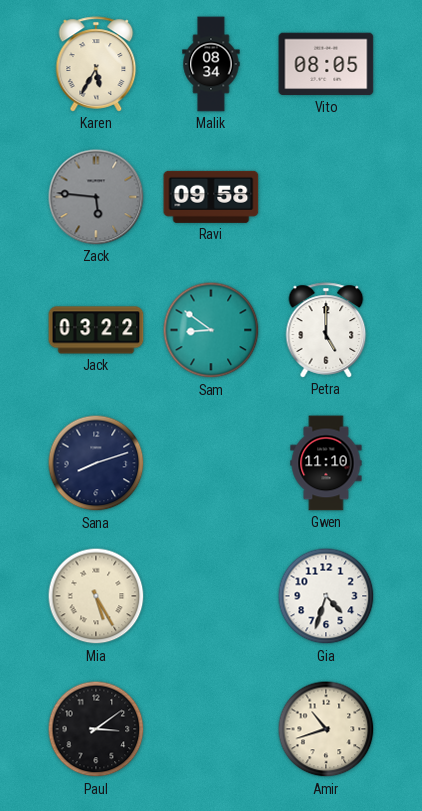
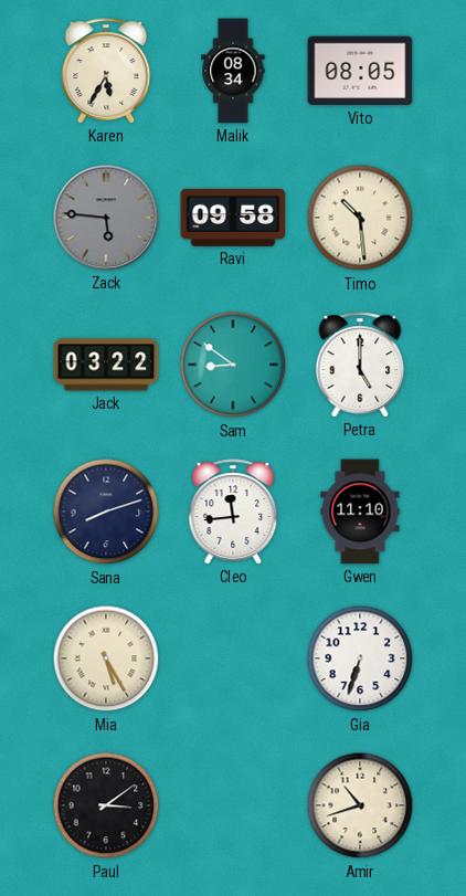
Timo: none -> 10:29 (360, 218)
Cleo: none -> 11:44 (233, 512)
Gia: 4:33 -> 6:33 (360, 658)
